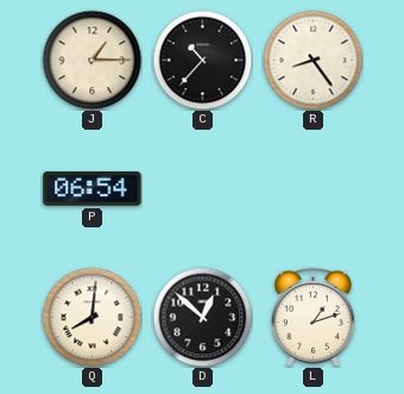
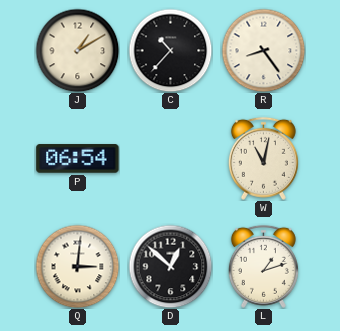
J: 1:15 -> 1:10 (77, 50)
W: none -> 11:02 (263, 158)
Q: 8:01 -> 3:01 (77, 266)
